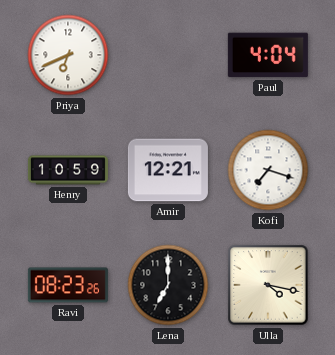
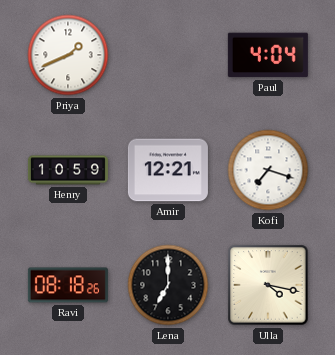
Priya: 6:41 -> 1:41 (68, 55)
Ravi: 08:23 -> 08:18 (68, 285)
